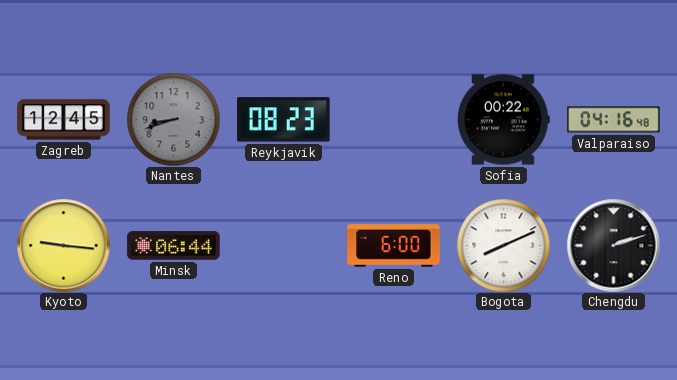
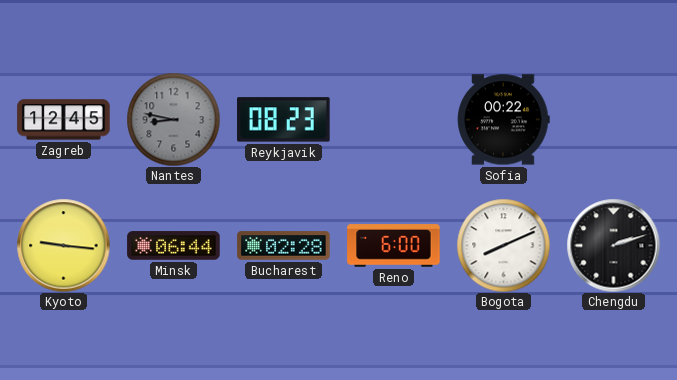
Nantes: 8:42 -> 8:47 (173, 119)
Valparaiso: 04:16 -> none (614, 120)
Bucharest: none -> 02:28 (284, 246)
